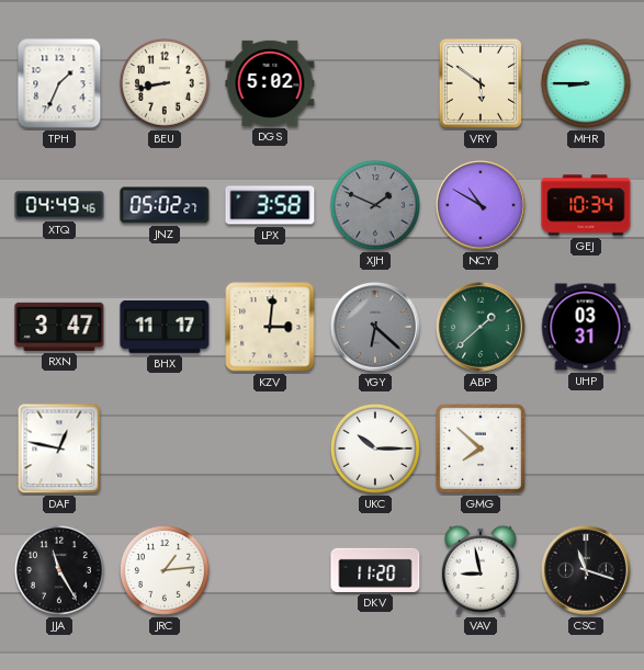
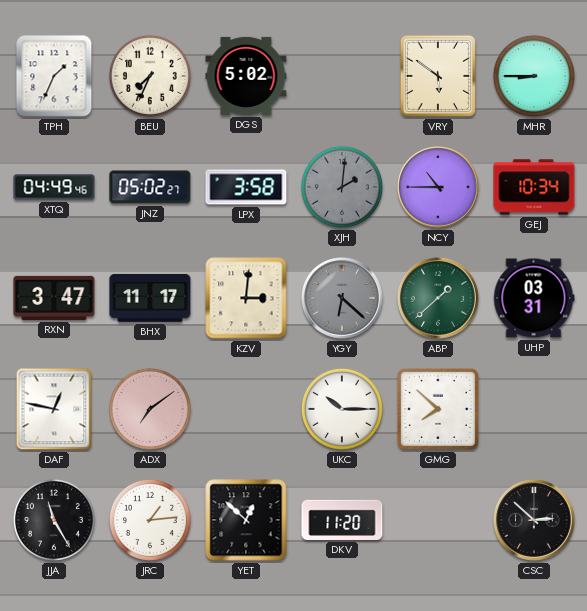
BEU: 8:43 -> 7:34 (150, 76)
XJH: 1:49 -> 2:01 (342, 187)
NCY: 10:50 -> 10:45 (439, 188)
ADX: none -> 7:09 (150, 409)
YET: none -> 12:52 (246, 520)
VAV: 8:58 -> none (481, 570)
CSC: 11:18 -> 2:52 (535, 521)
